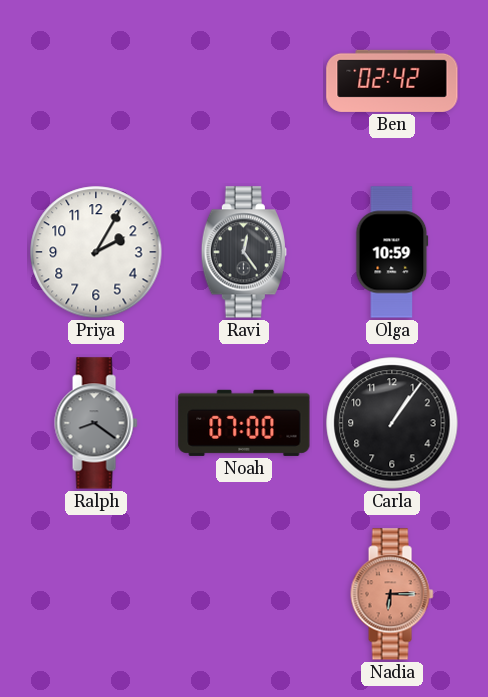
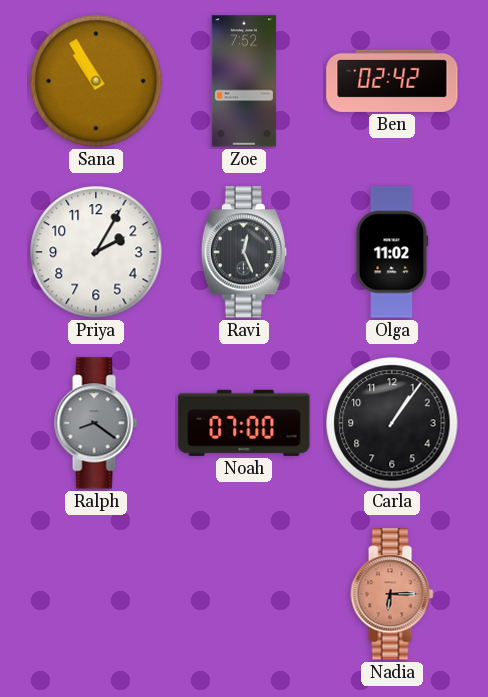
Sana: none -> 10:55 (96, 81)
Zoe: none -> 7:52 (244, 81)
Ravi: 12:24 -> 12:26 (244, 252)
Olga: 10:59 -> 11:02 (392, 252)
